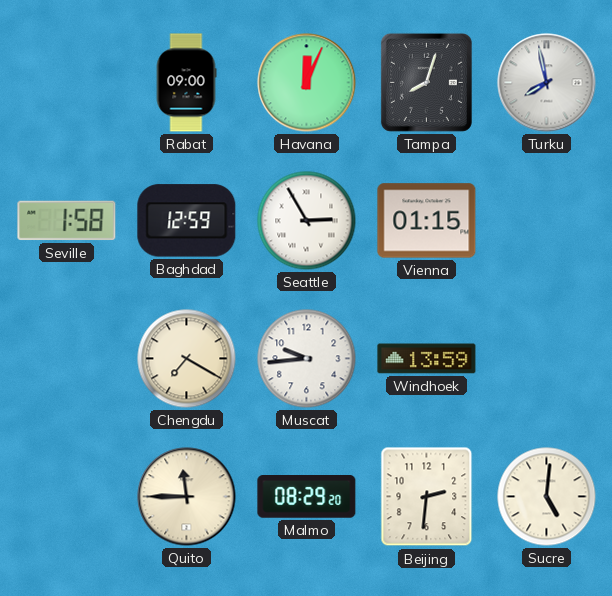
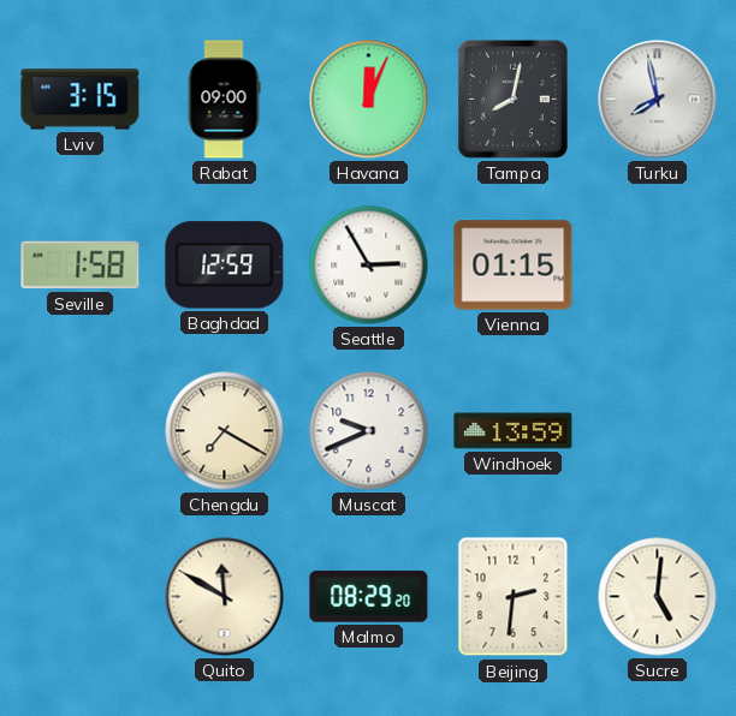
Lviv: none -> 3:15 (81, 100)
Tampa: 8:03 -> 8:02 (512, 99)
Muscat: 9:44 -> 9:41 (369, 431)
Quito: 11:45 -> 11:50 (225, 597)
